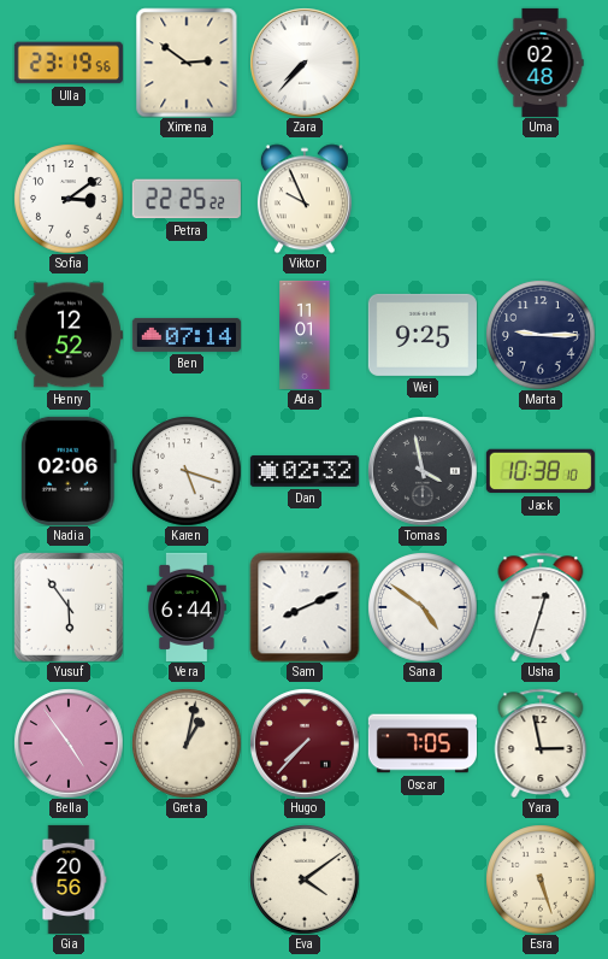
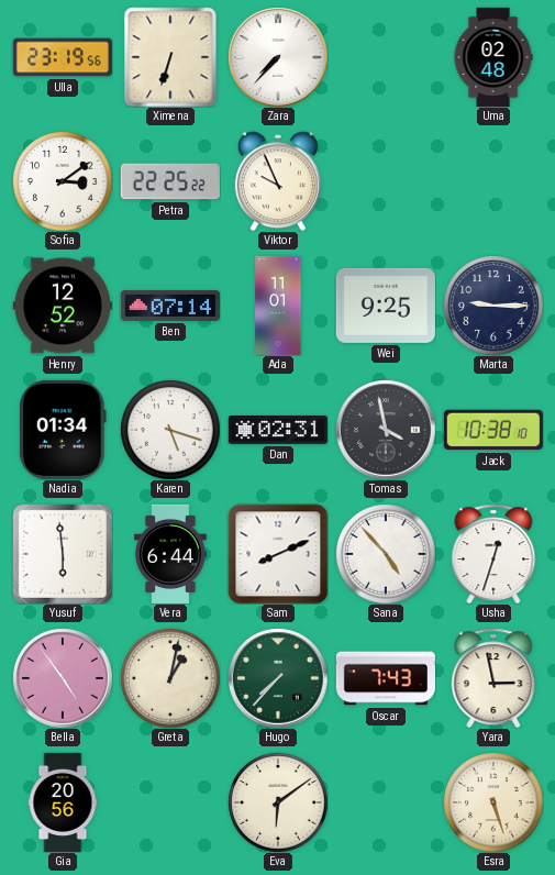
Ximena: 2:51 -> 6:33 (170, 57)
Nadia: 02:06 -> 01:34 (63, 430)
Dan: 02:32 -> 02:31 (278, 430)
Yusuf: 5:54 -> 5:59 (63, 554)
Sana: 4:51 -> 4:53 (386, 554)
Hugo dial: burgundy -> green (278, 678)
Oscar: 7:05 -> 7:43 (386, 678)
Eva: 4:09 -> 6:09 (278, 802)
